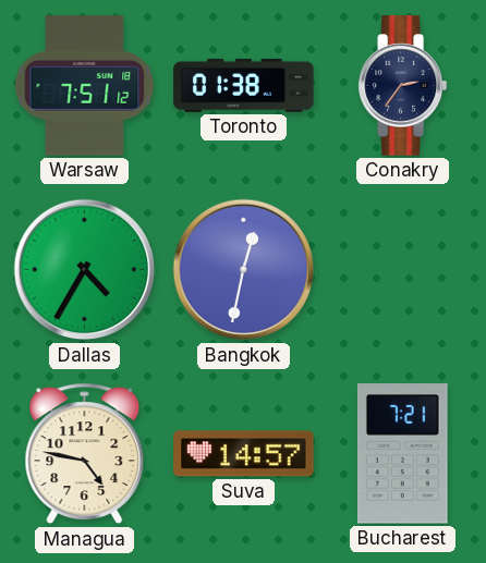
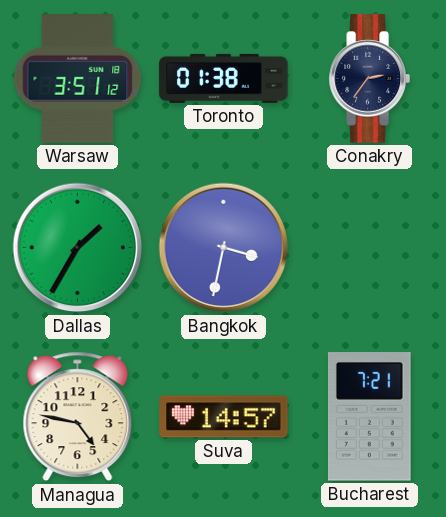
Warsaw: 7:51 -> 3:51 (78, 79)
Dallas: 4:35 -> 1:35 (78, 248)
Bangkok: 12:32 -> 3:32 (224, 248)
